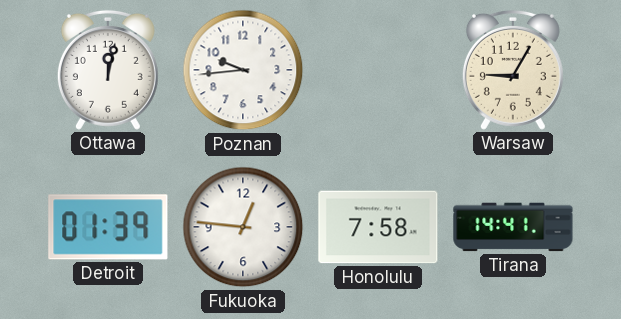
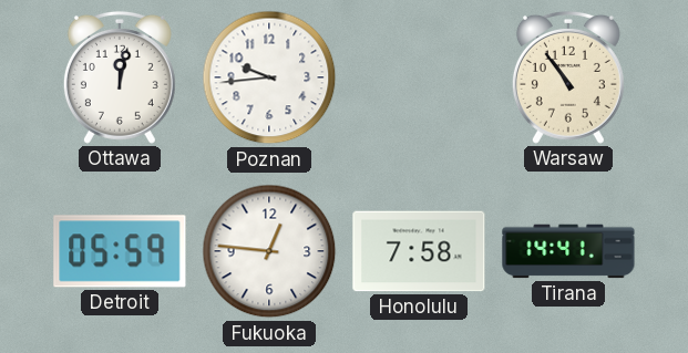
Warsaw: 9:05 -> 10:54 (568, 77)
Detroit: 01:39 -> 05:59 (120, 251)
